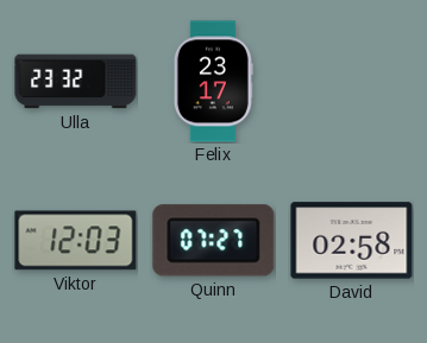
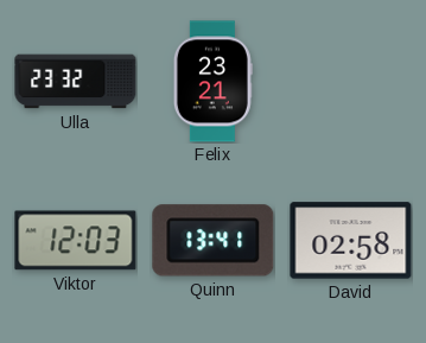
Felix: 23:17 -> 23:21 (212, 82)
Quinn: 07:27 -> 13:41 (214, 241)
